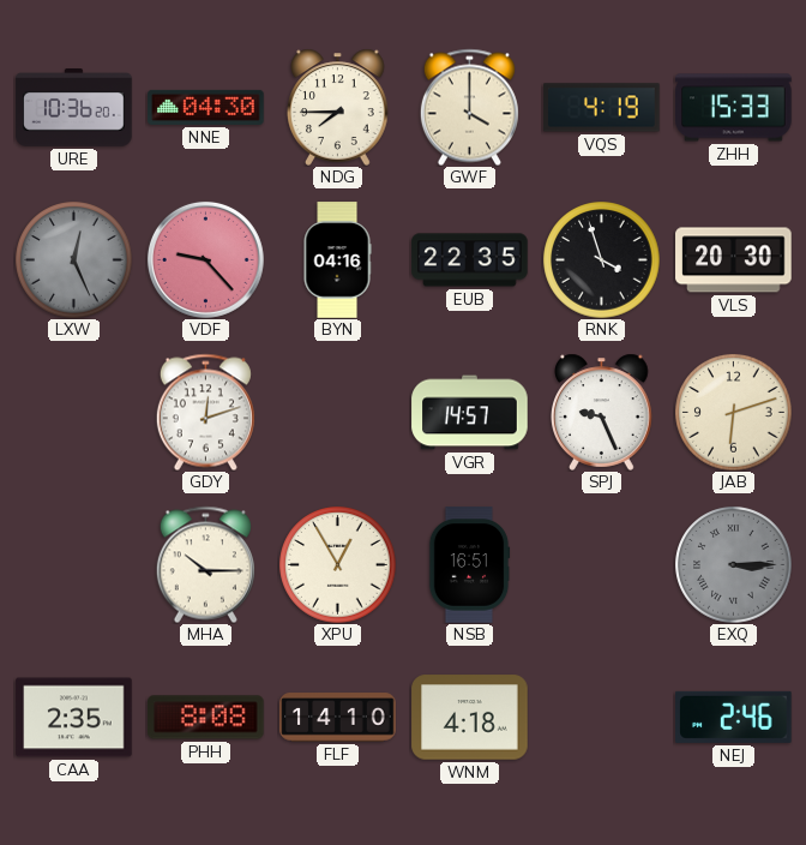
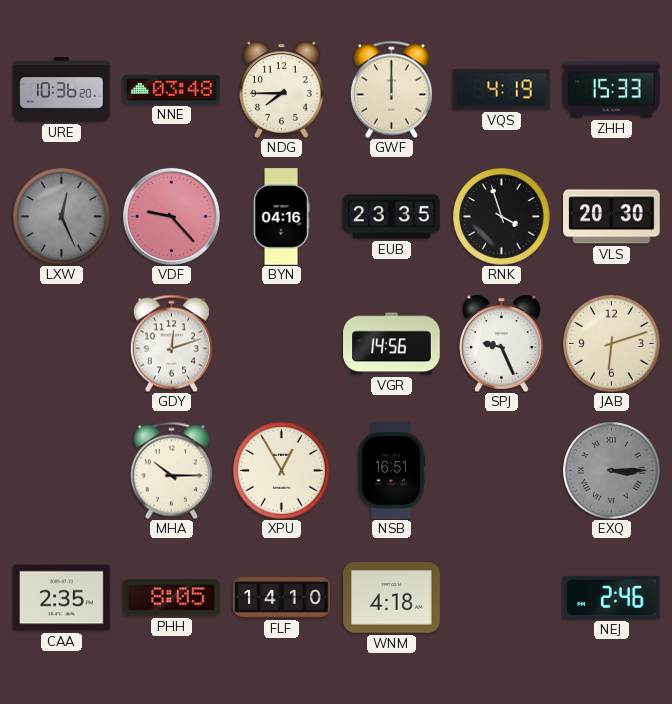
NNE: 04:30 -> 03:48 (172, 89)
GWF: 4:00 -> 12:00 (391, 89)
EUB: 22:35 -> 23:35 (392, 217)
VGR: 14:57 -> 14:56 (392, 344)
PHH: 8:08 -> 8:05 (172, 598)
